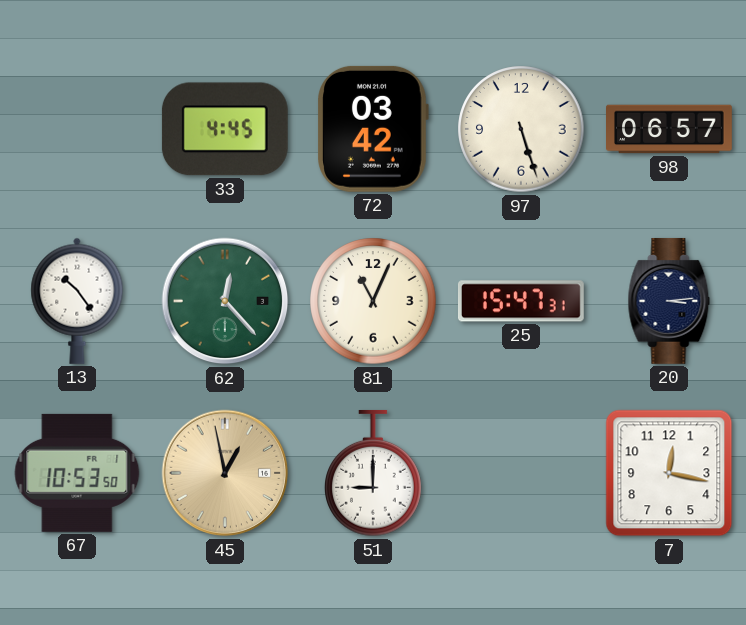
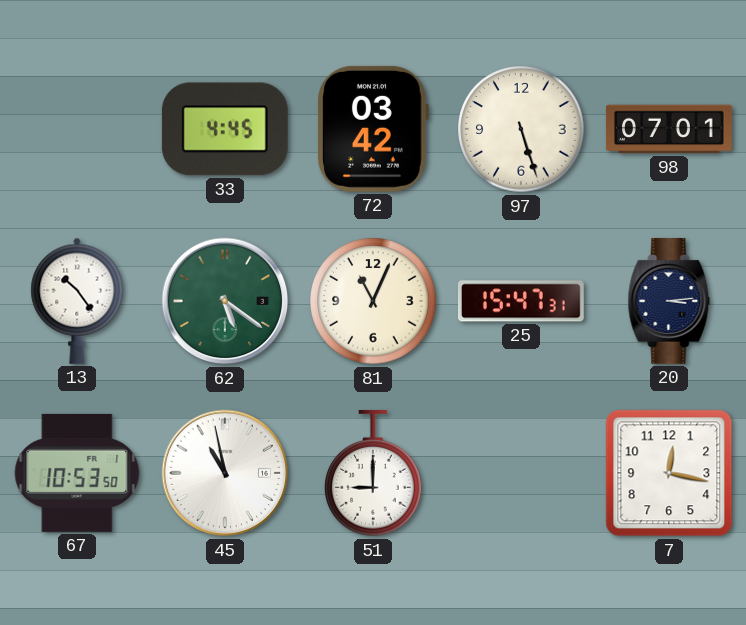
98: 06:57 -> 07:01 (669, 129)
62: 12:23 -> 5:21 (225, 301)
45: 12:58 -> 10:58 (225, 473)
45 dial: champagne -> white (225, 473)
